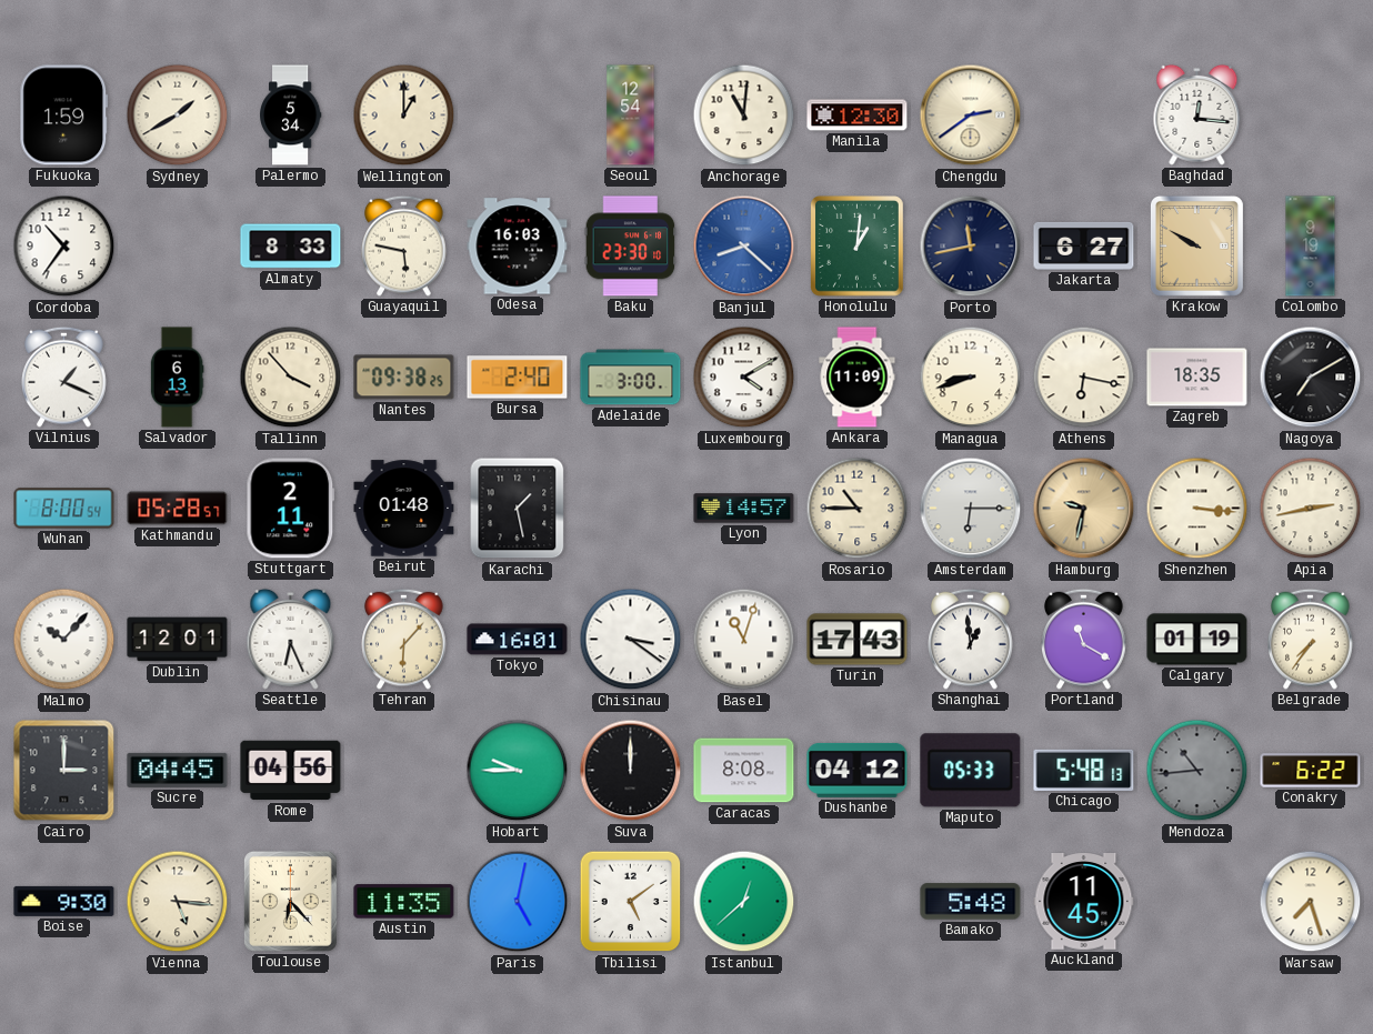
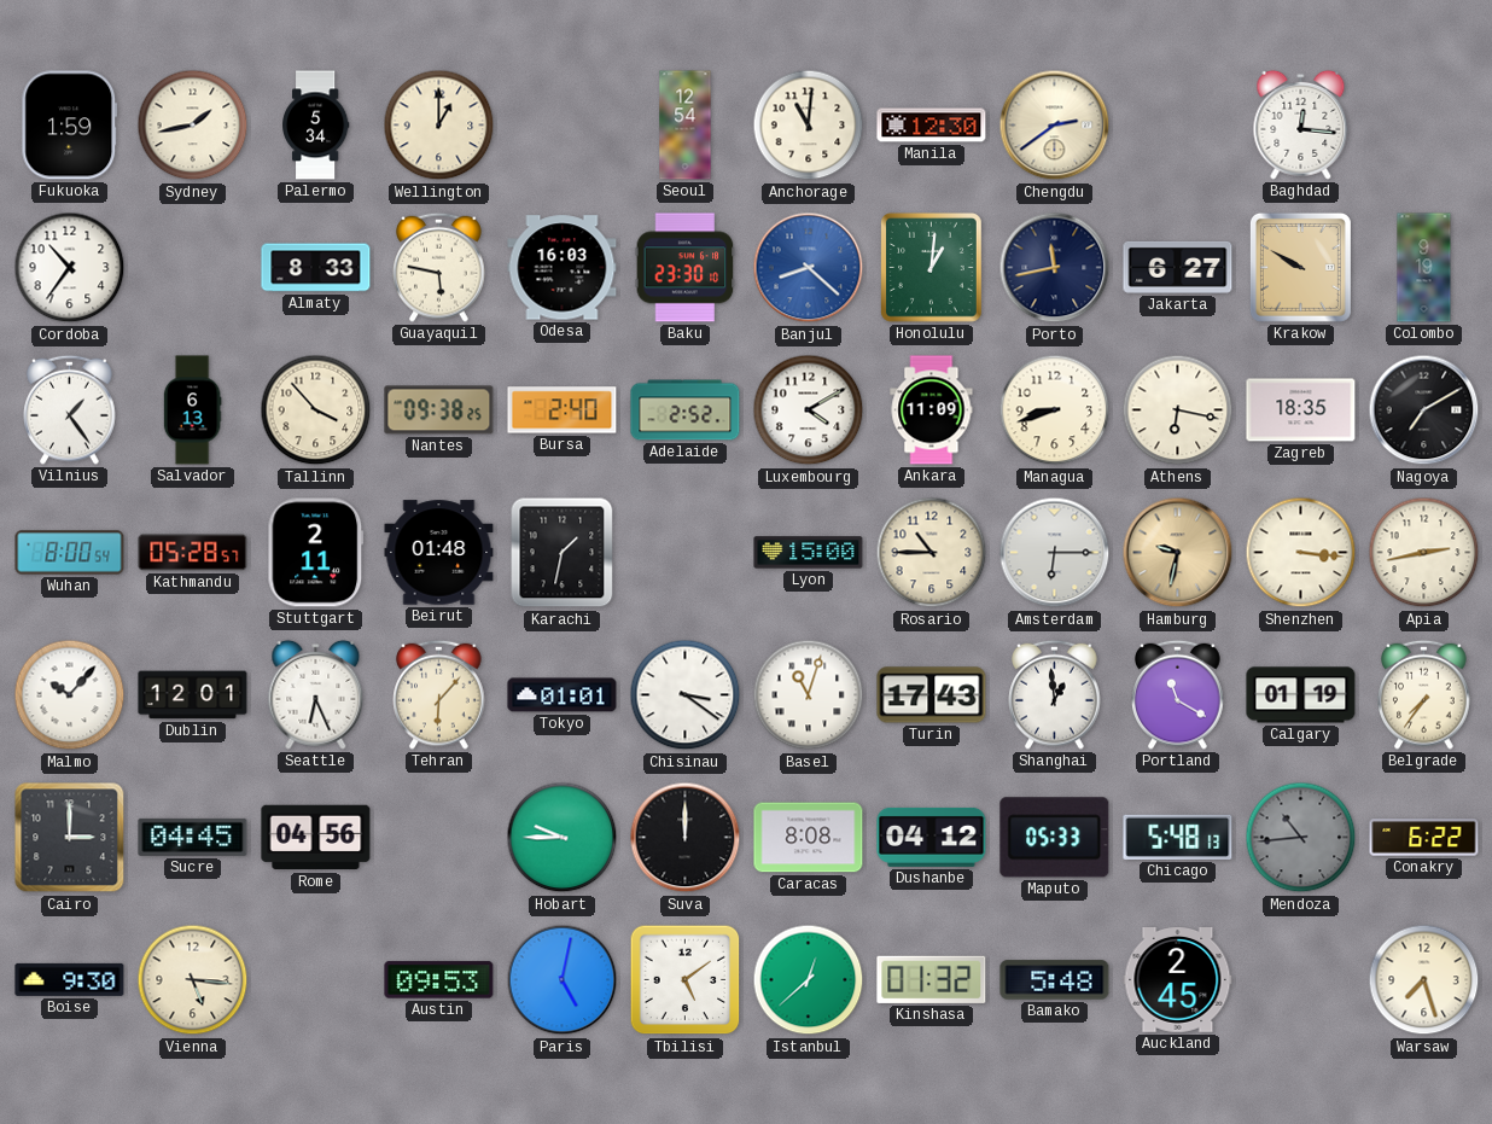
Sydney: 1:40 -> 1:43 (193, 126)
Vilnius: 1:19 -> 1:24 (70, 409)
Adelaide: 3:00 -> 2:52 (686, 410)
Karachi: 1:28 -> 1:32 (563, 553)
Lyon: 14:57 -> 15:00 (809, 553)
Tokyo: 16:01 -> 01:01 (563, 695)
Toulouse: 6:23 -> none (290, 901)
Austin: 11:35 -> 09:53 (439, 980)
Kinshasa: none -> 01:32 (932, 979)
Auckland: 11:45 -> 2:45 (1178, 980)
